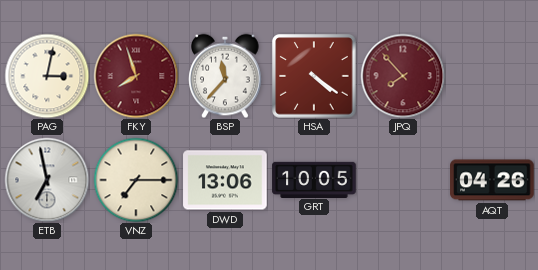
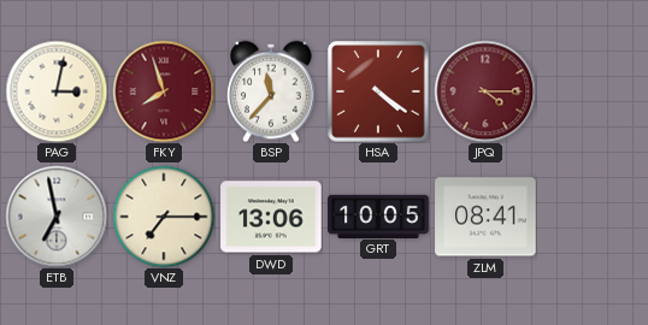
JPQ: 7:53 -> 4:15 (485, 91)
ZLM: none -> 08:41 (485, 217)
AQT: 04:26 -> none (492, 180)
